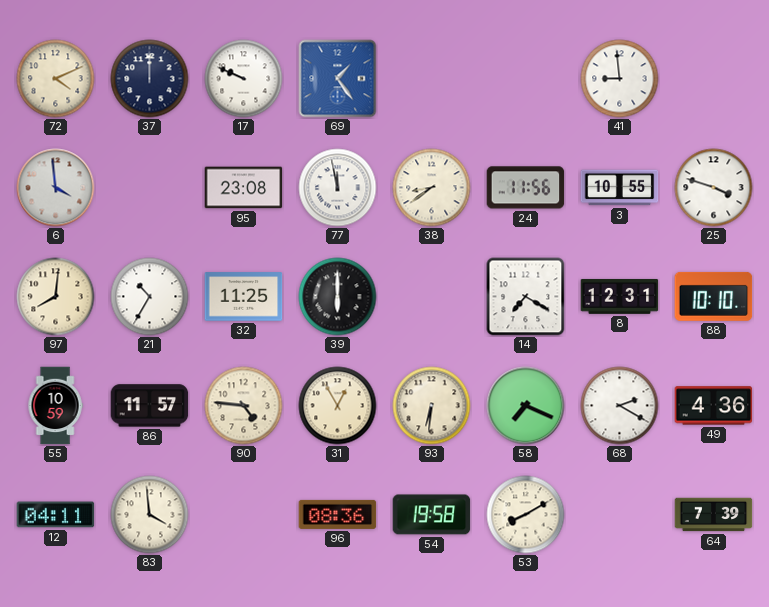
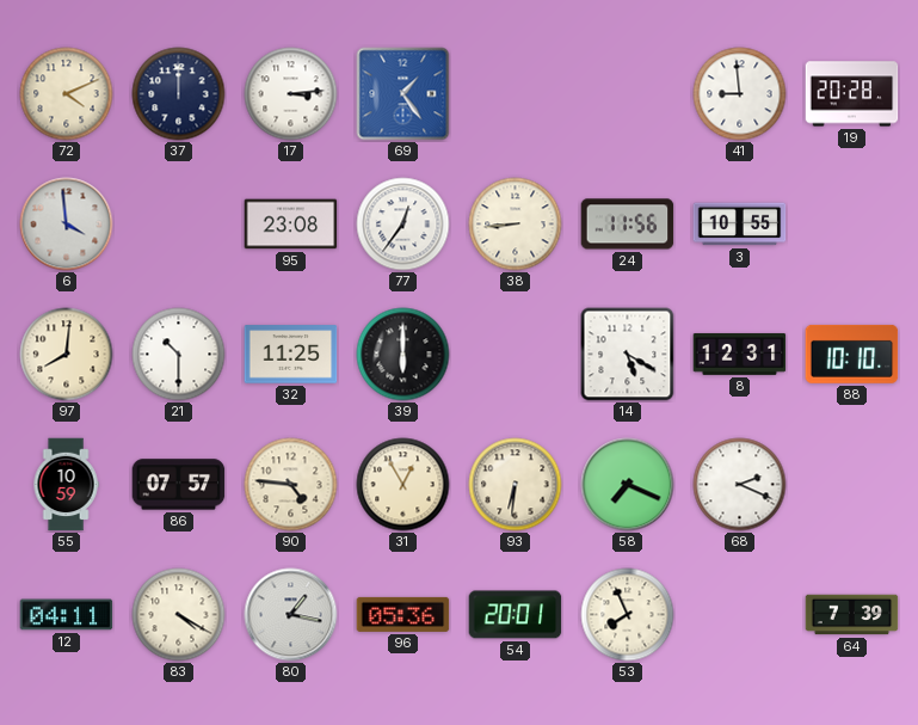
17: 9:49 -> 3:14 (291, 94)
19: none -> 20:28 (852, 94)
77: 11:58 -> 12:36 (403, 225)
38: 8:39 -> 8:44 (516, 225)
25: 3:48 -> none (714, 188)
21: 10:35 -> 10:30 (179, 355)
14: 7:20 -> 5:20 (628, 355)
86: 11:57 -> 07:57 (179, 485)
68: 2:20 -> 2:19 (740, 485)
49: 4:36 -> none (714, 406)
83: 3:59 -> 4:20 (179, 615)
80: none -> 1:17 (291, 615)
96: 08:36 -> 05:36 (403, 614)
54: 19:58 -> 20:01 (516, 615)
53: 8:10 -> 7:56 (628, 615)
